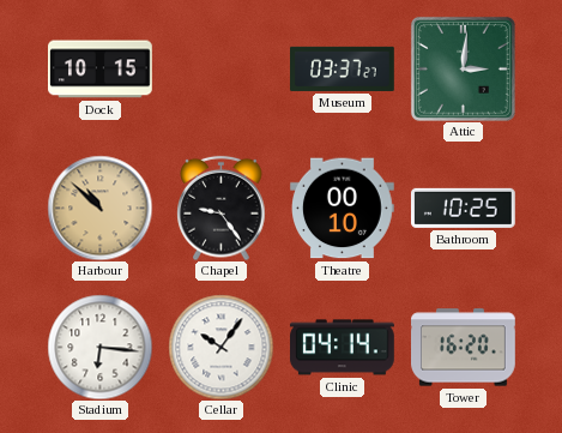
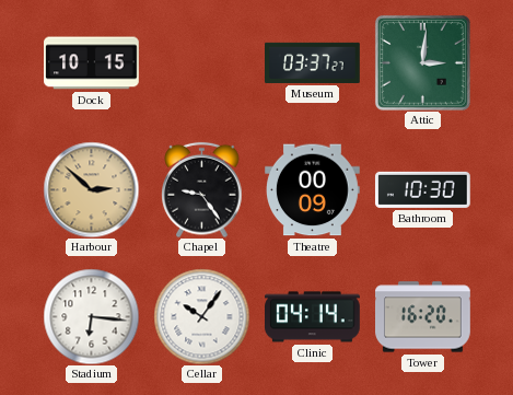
Harbour: 10:52 -> 2:52 (91, 189)
Theatre: 00:10 -> 00:09 (313, 190)
Bathroom: 10:25 -> 10:30 (422, 189)
